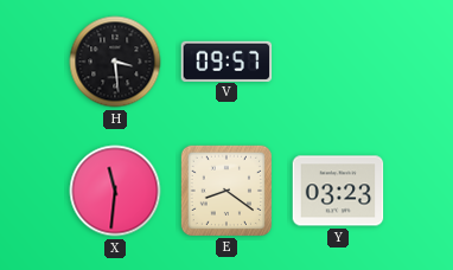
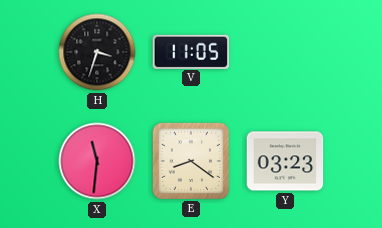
H: 3:29 -> 3:33 (97, 52)
V: 09:57 -> 11:05 (191, 51)
